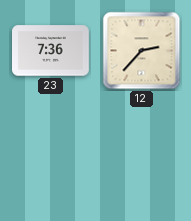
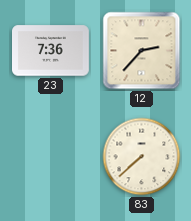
83: none -> 7:38 (142, 157)
